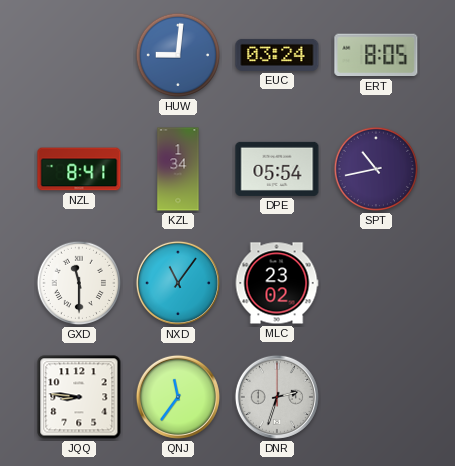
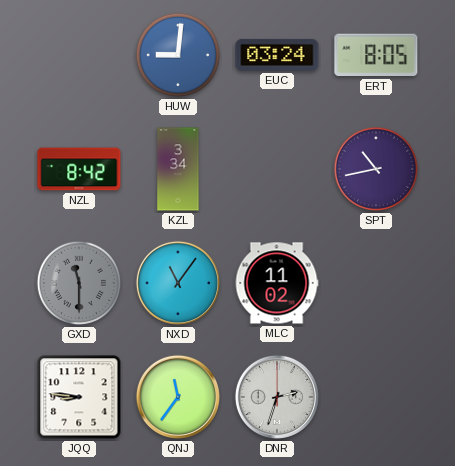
NZL: 8:41 -> 8:42 (79, 169)
KZL: 1:34 -> 3:34 (178, 169)
DPE: 05:54 -> none (277, 169)
GXD dial: white -> grey (79, 283)
MLC: 23:02 -> 11:02 (277, 283)
